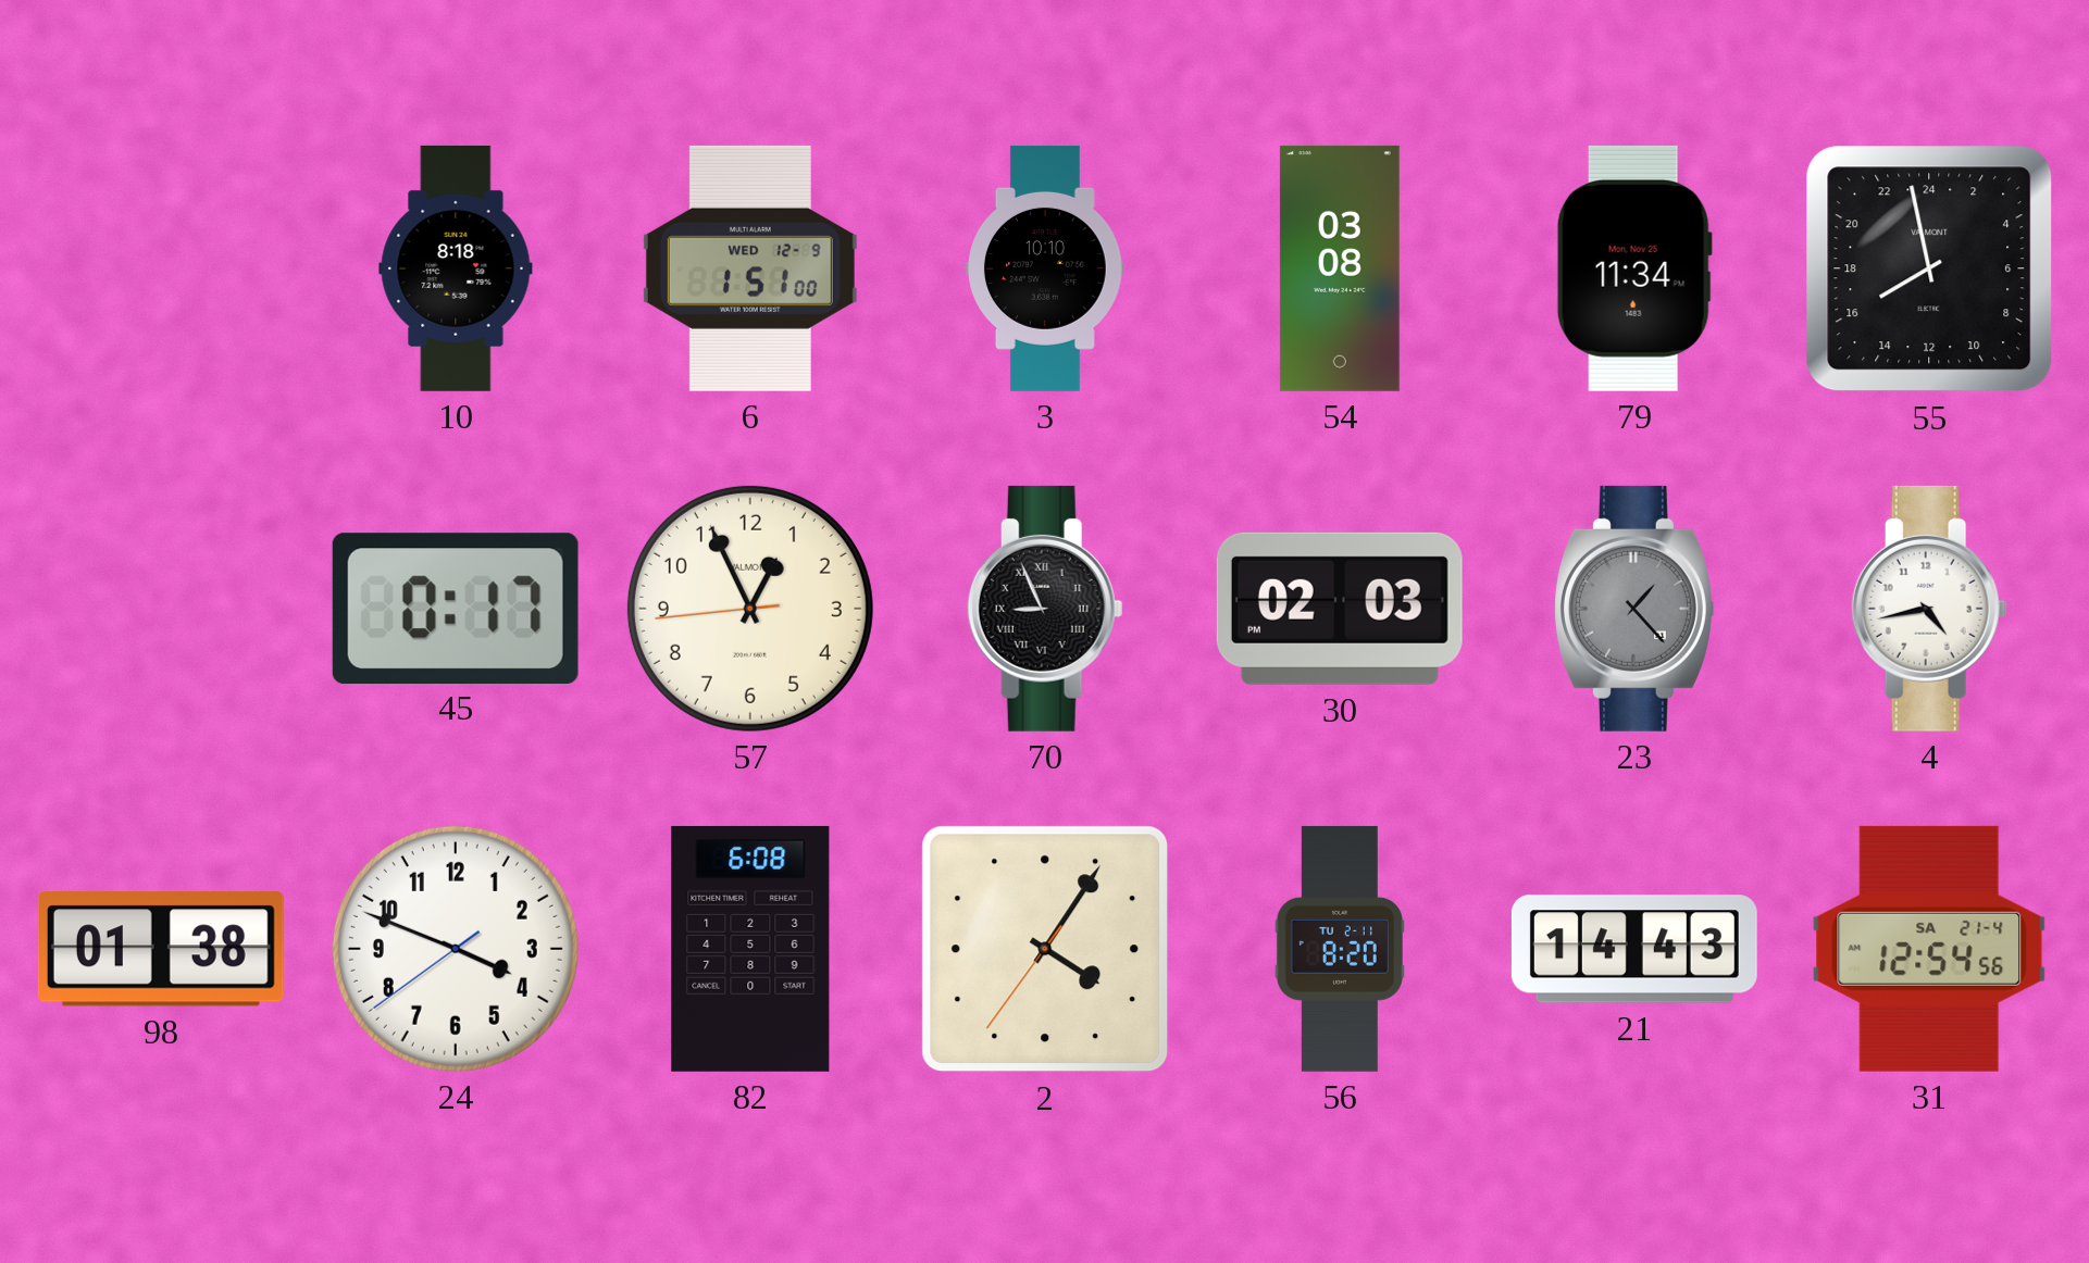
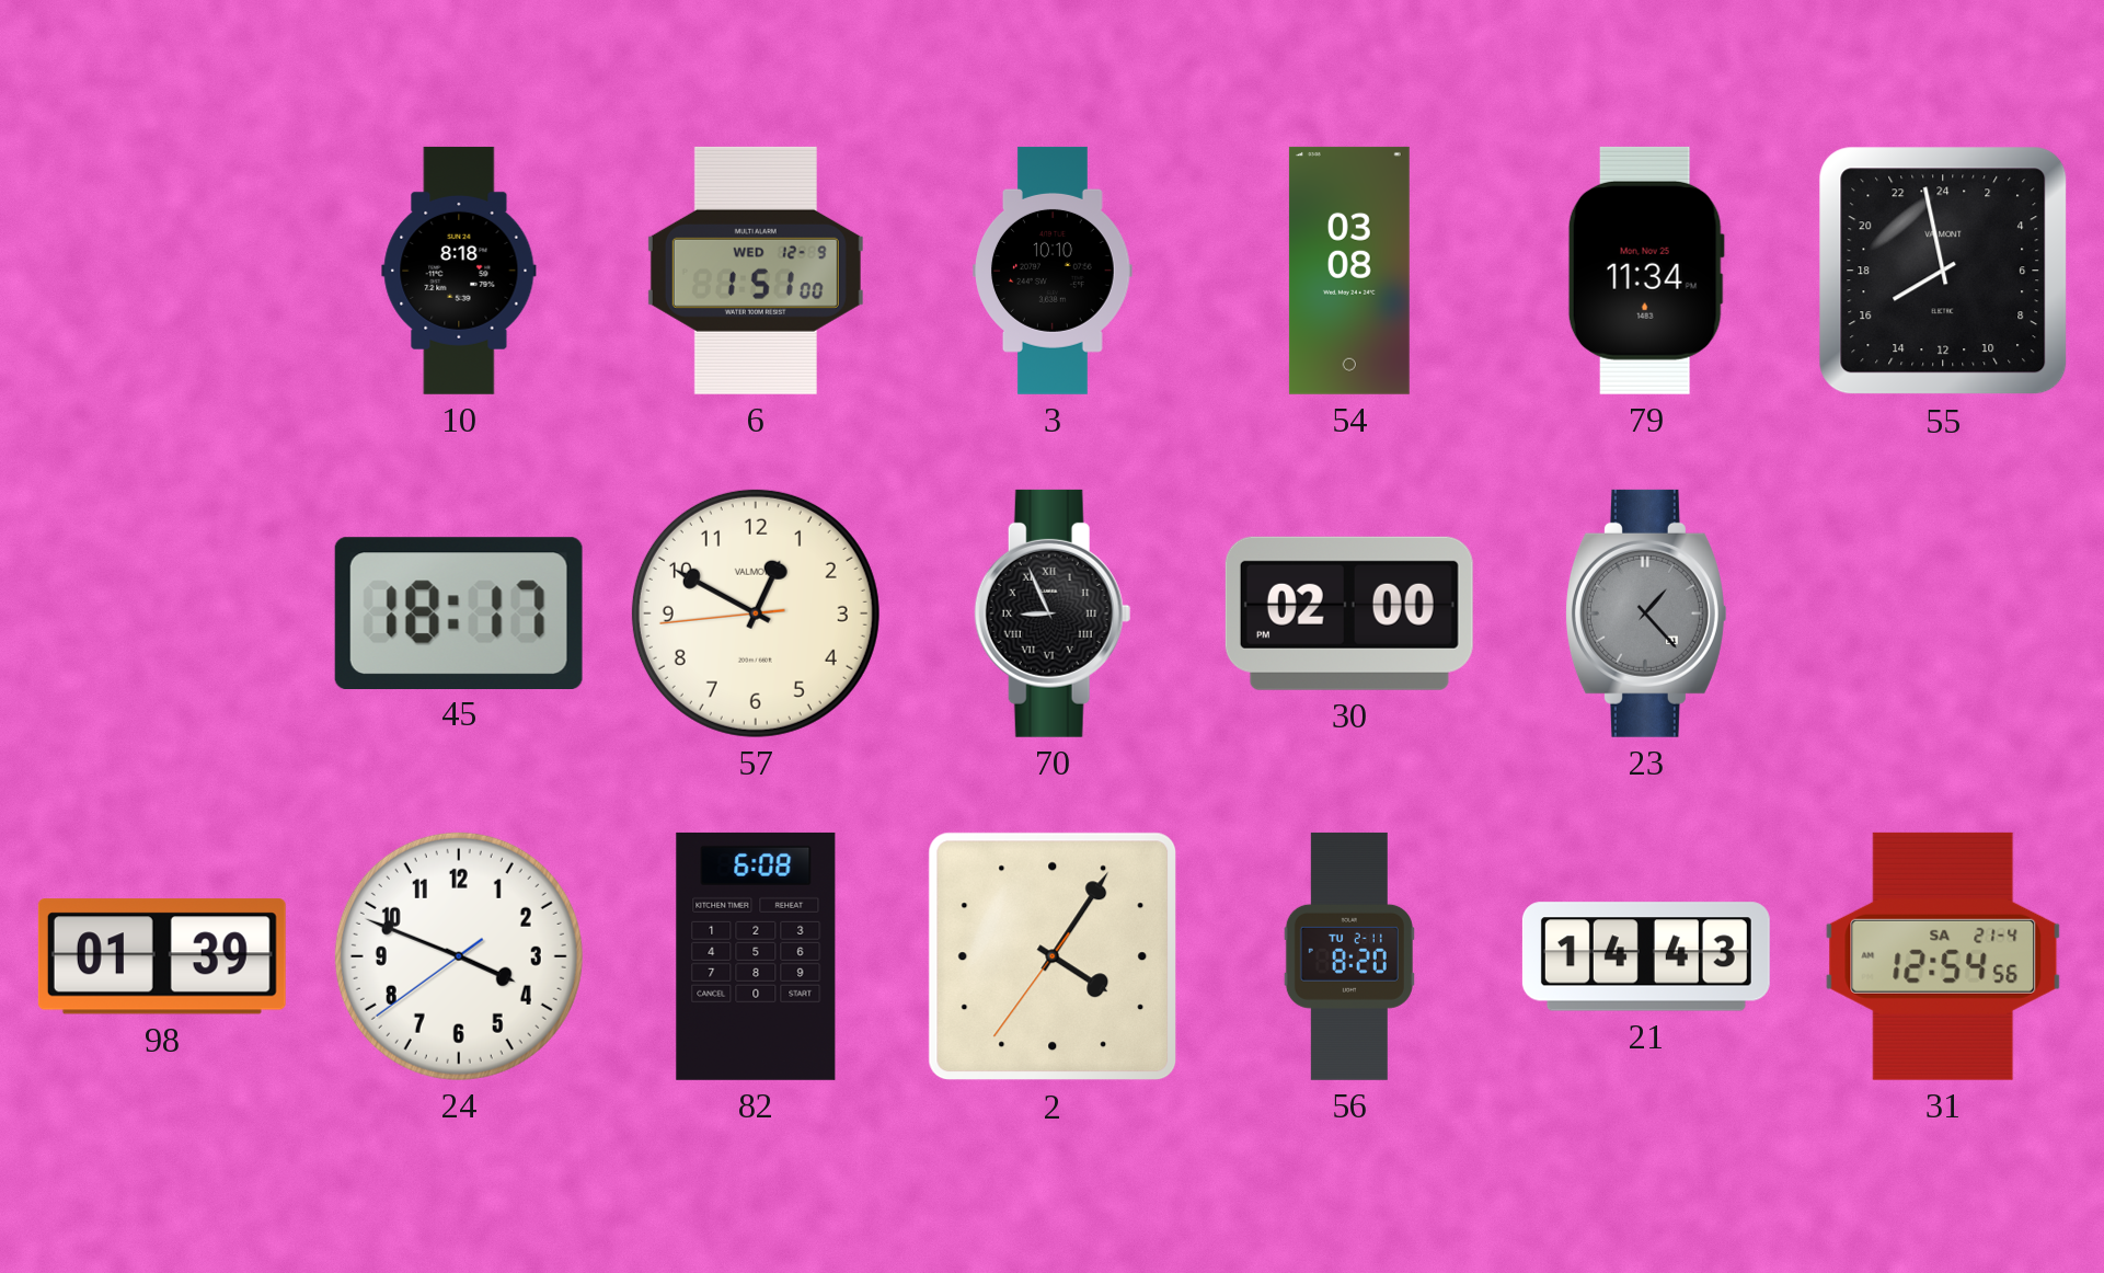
45: 0:17 -> 18:17 (459, 612)
57: 12:55 -> 12:49 (756, 613)
30: 02:03 -> 02:00 (1349, 613)
4: 4:43 -> none (1929, 609)
98: 01:38 -> 01:39 (162, 956)
